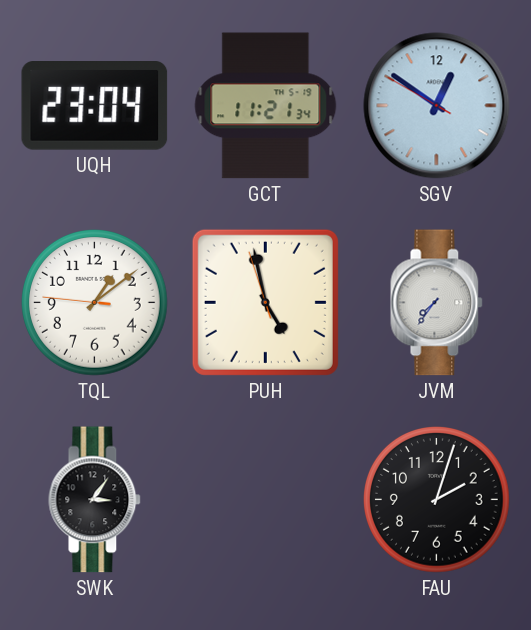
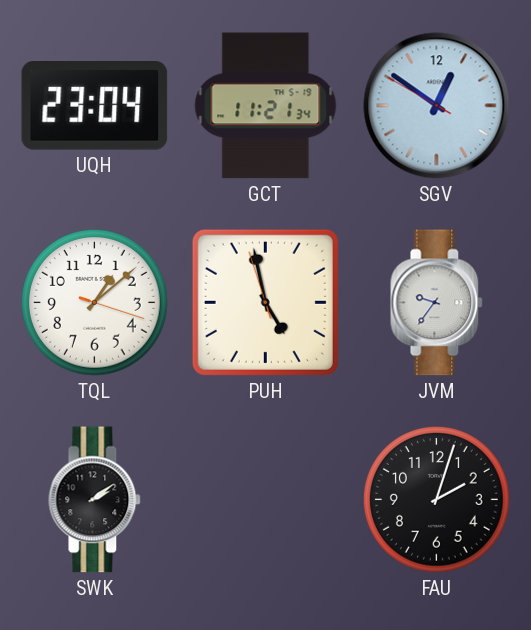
TQL: 1:08:46 -> 1:08:18 (95, 303)
JVM: 7:36 -> 9:36 (437, 303)
SWK: 3:06 -> 2:09 (95, 500)
